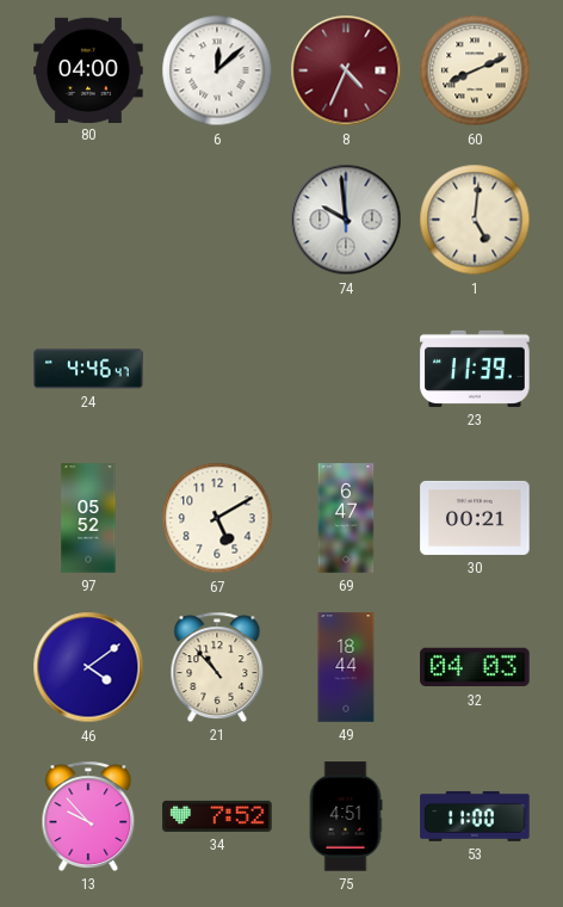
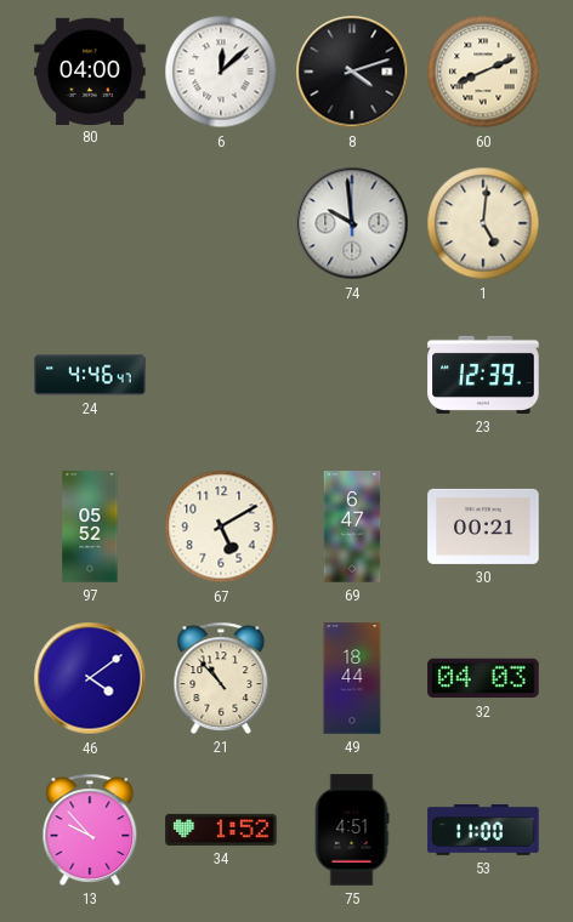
8: 4:34 -> 4:12 (352, 72)
8 dial: burgundy -> black (352, 72)
23: 11:39 -> 12:39 (483, 375)
34: 7:52 -> 1:52 (221, 830)
